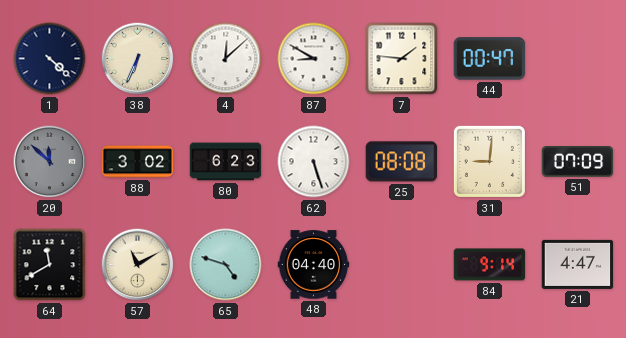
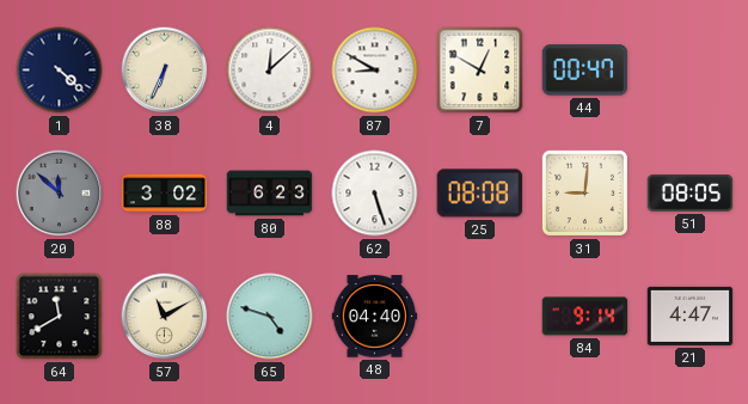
7: 1:46 -> 12:50 (480, 71)
51: 07:09 -> 08:05 (691, 194)
